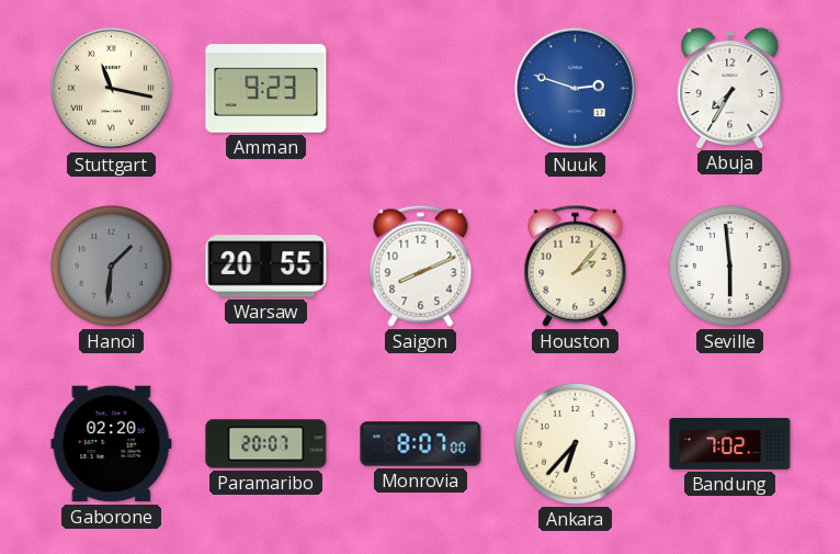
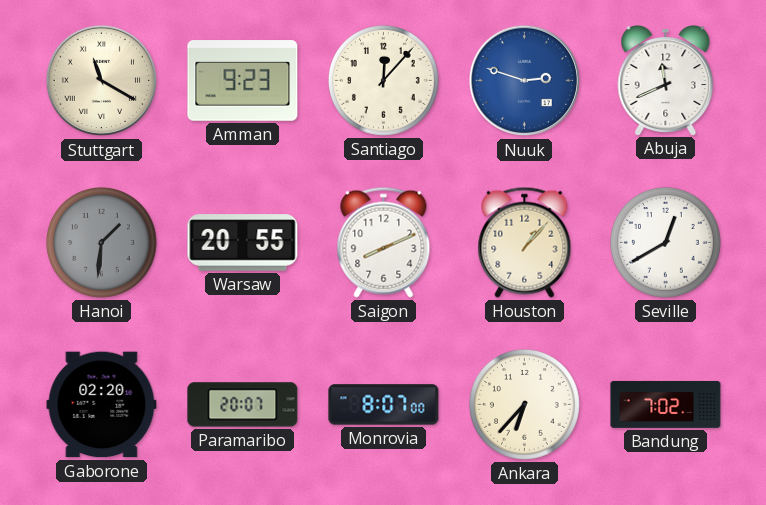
Stuttgart: 11:17 -> 11:20 (102, 81)
Santiago: none -> 12:07 (383, 80)
Abuja: 7:35 -> 11:41 (666, 81)
Houston: 2:07 -> 1:07 (525, 242)
Seville: 5:59 -> 12:40 (665, 242)
